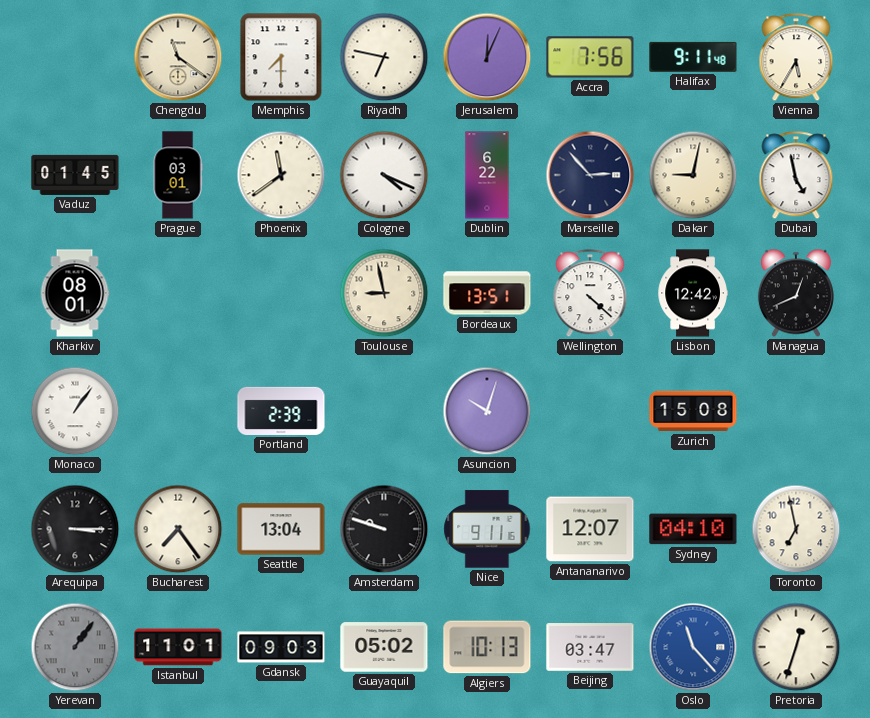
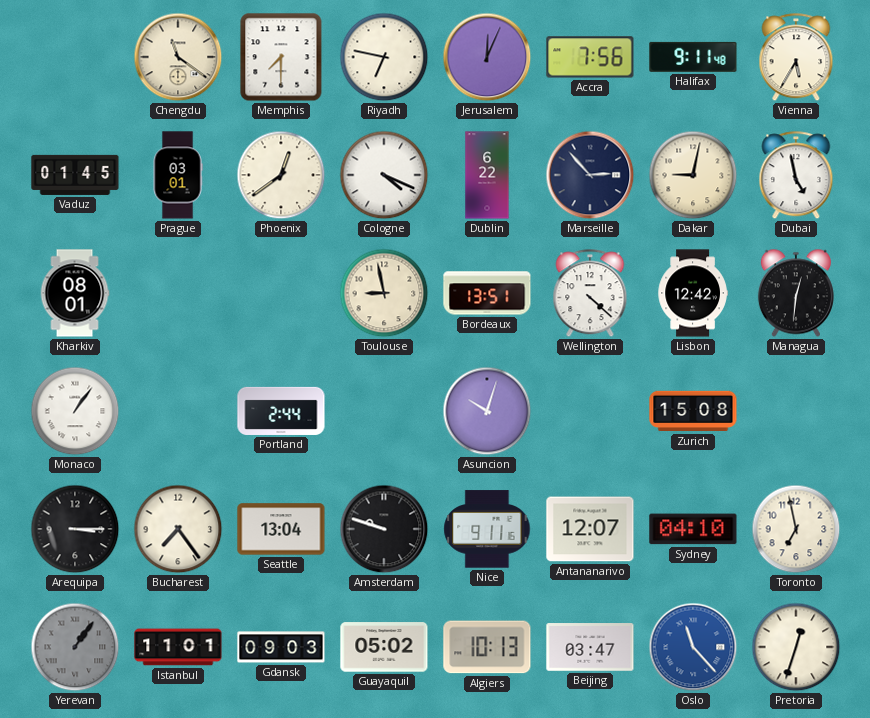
Phoenix: 11:39 -> 12:39 (281, 175)
Managua: 12:41 -> 12:31 (796, 293)
Portland: 2:39 -> 2:44 (281, 411)
